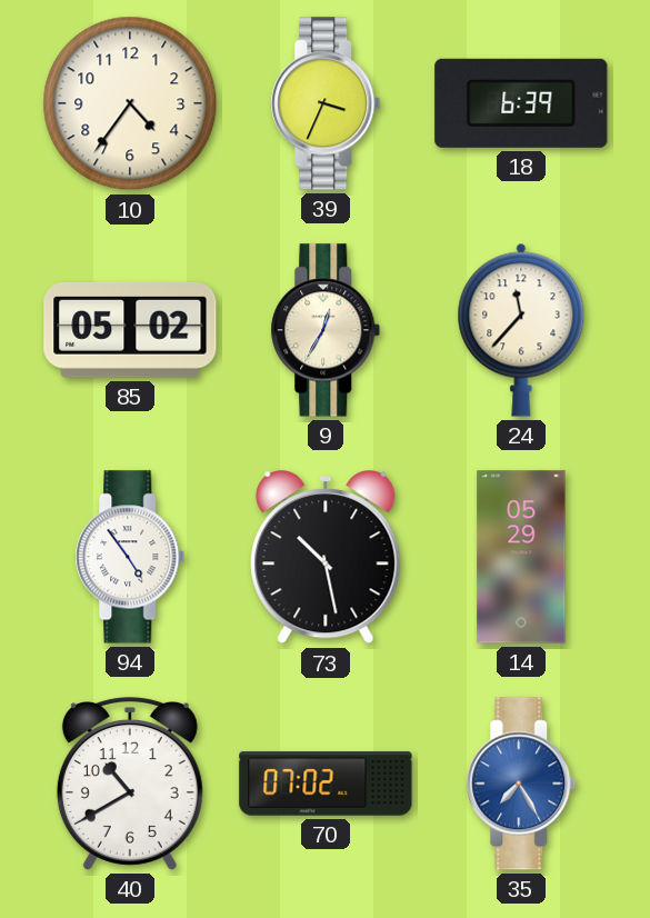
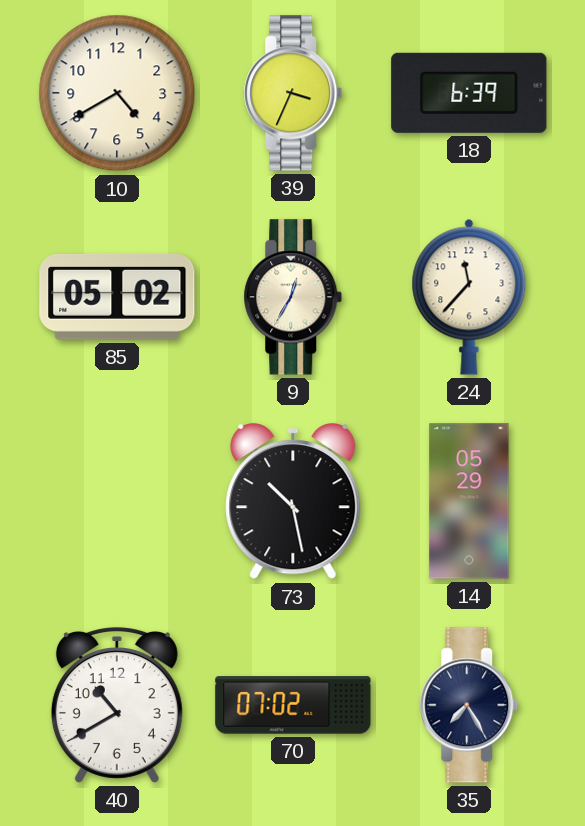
10: 4:36 -> 4:40 (117, 93)
94: 4:54 -> none (130, 557)
35 dial: blue -> navy (469, 705)
